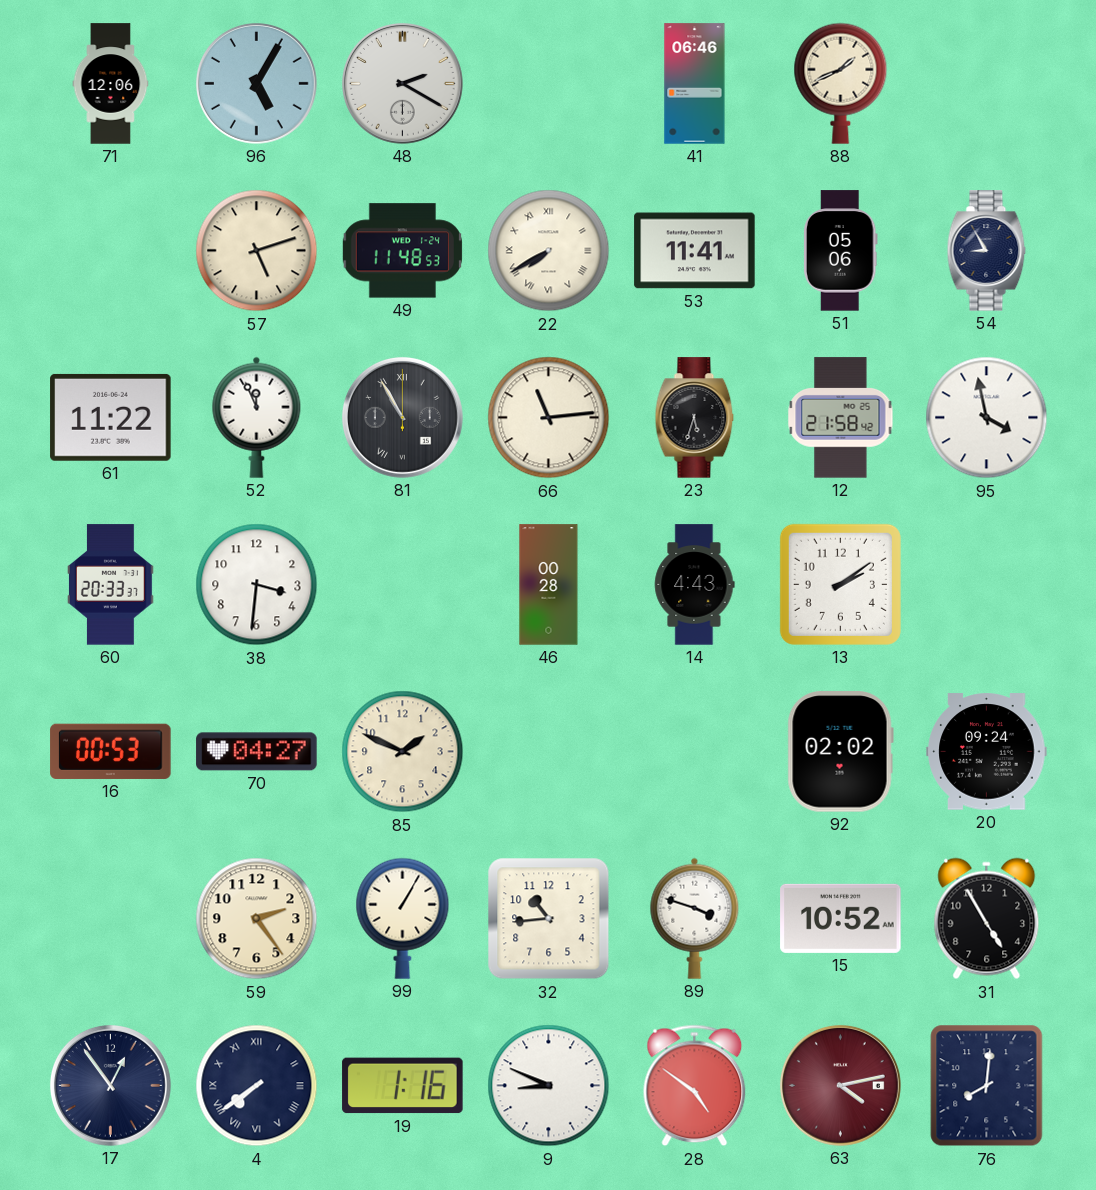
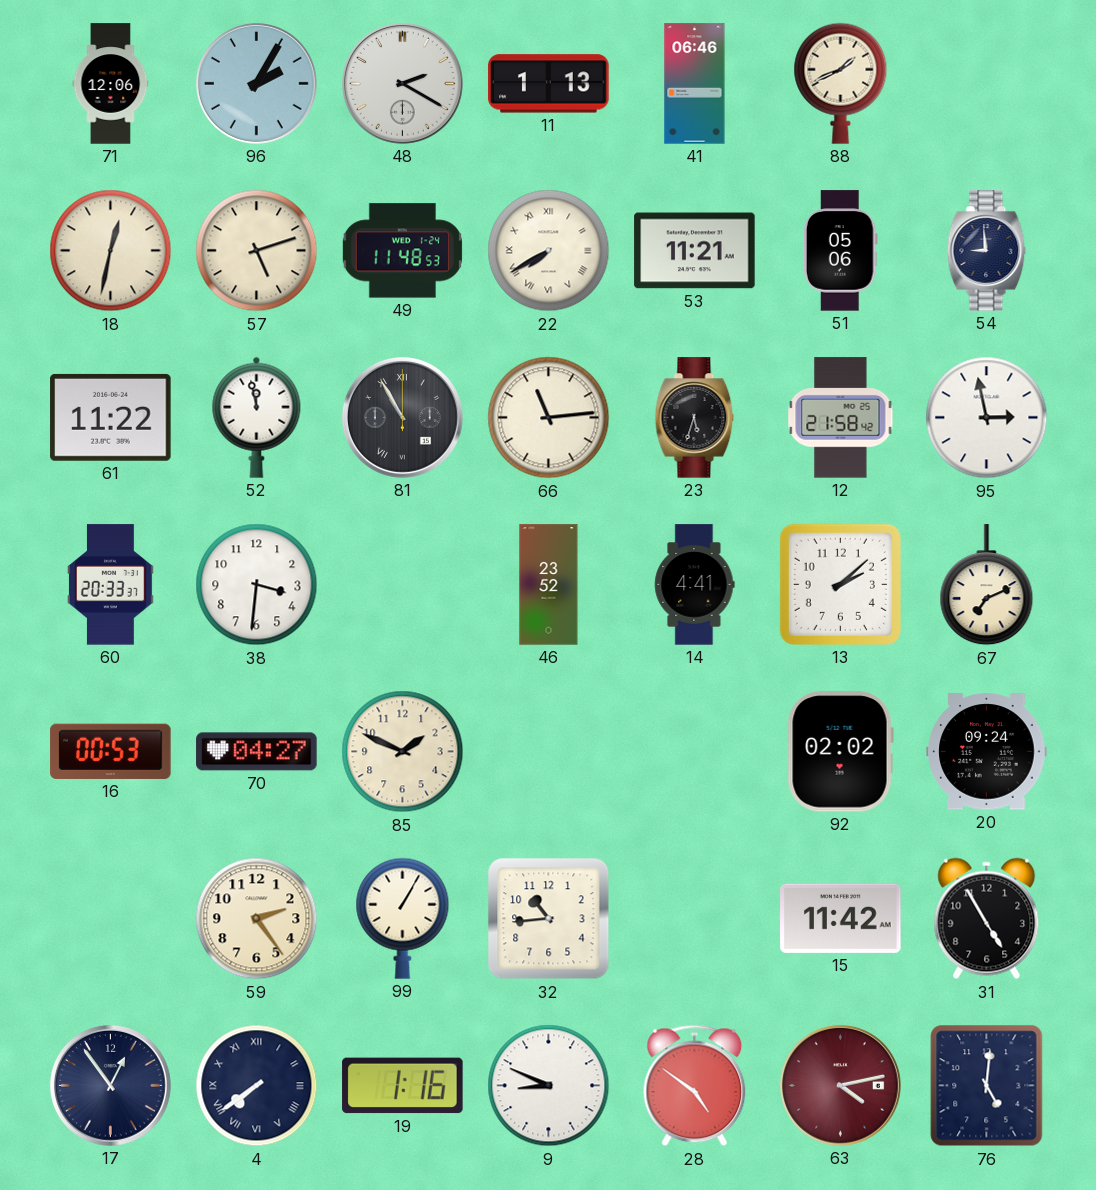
96: 5:05 -> 2:05 (256, 83)
11: none -> 1:13 (549, 84)
18: none -> 12:32 (111, 251)
53: 11:41 -> 11:21 (695, 251)
54: 8:55 -> 8:59 (987, 251)
52: 11:56 -> 11:58 (257, 417)
95: 3:58 -> 2:58 (987, 418)
46: 00:28 -> 23:52 (549, 585)
14: 4:43 -> 4:41 (695, 585)
13: 2:09 -> 2:08 (840, 584)
67: none -> 7:11 (987, 585)
89: 3:48 -> none (695, 918)
15: 10:52 -> 11:42 (841, 918)
76: 8:01 -> 5:01 (987, 1086)
